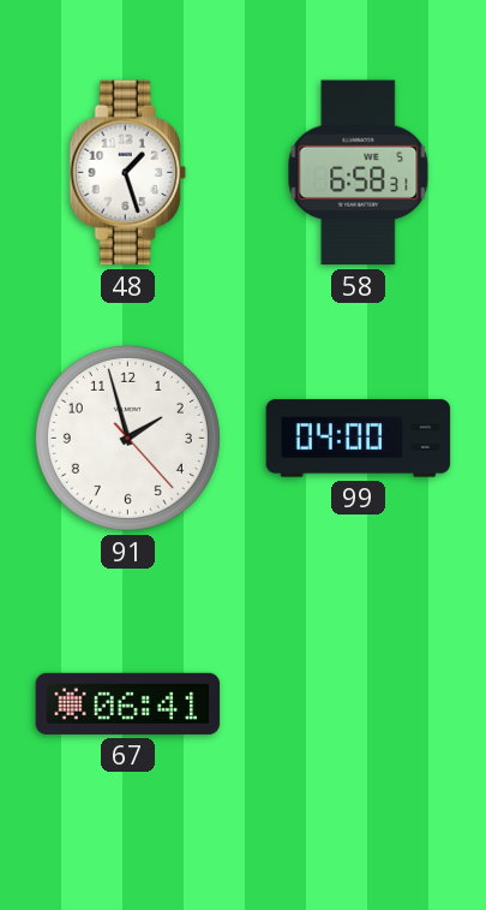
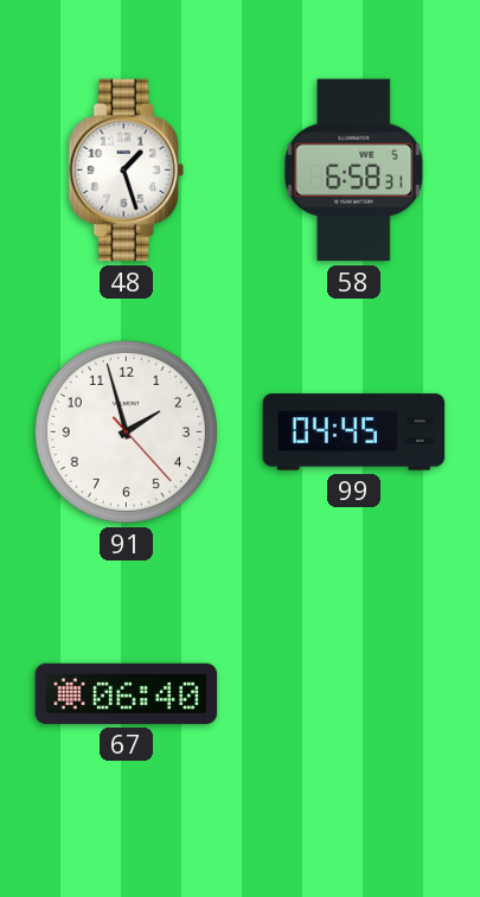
99: 04:00 -> 04:45 (354, 433)
67: 06:41 -> 06:40 (127, 693)
